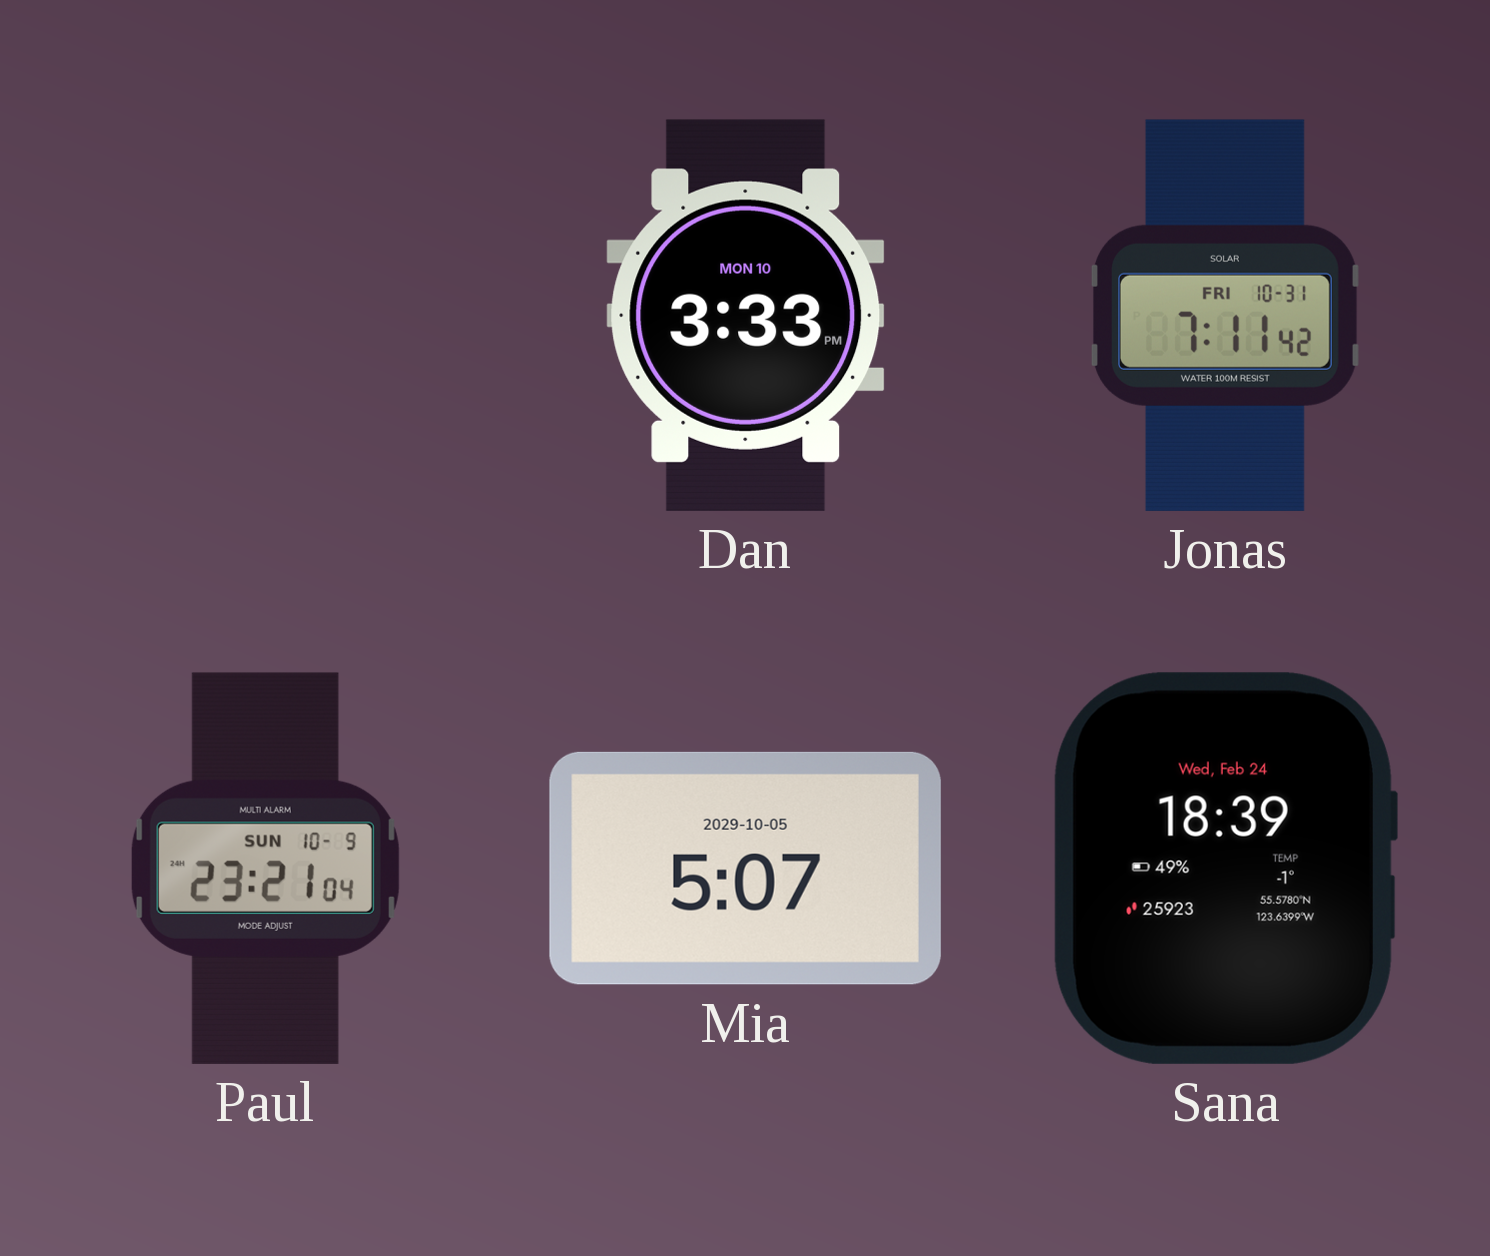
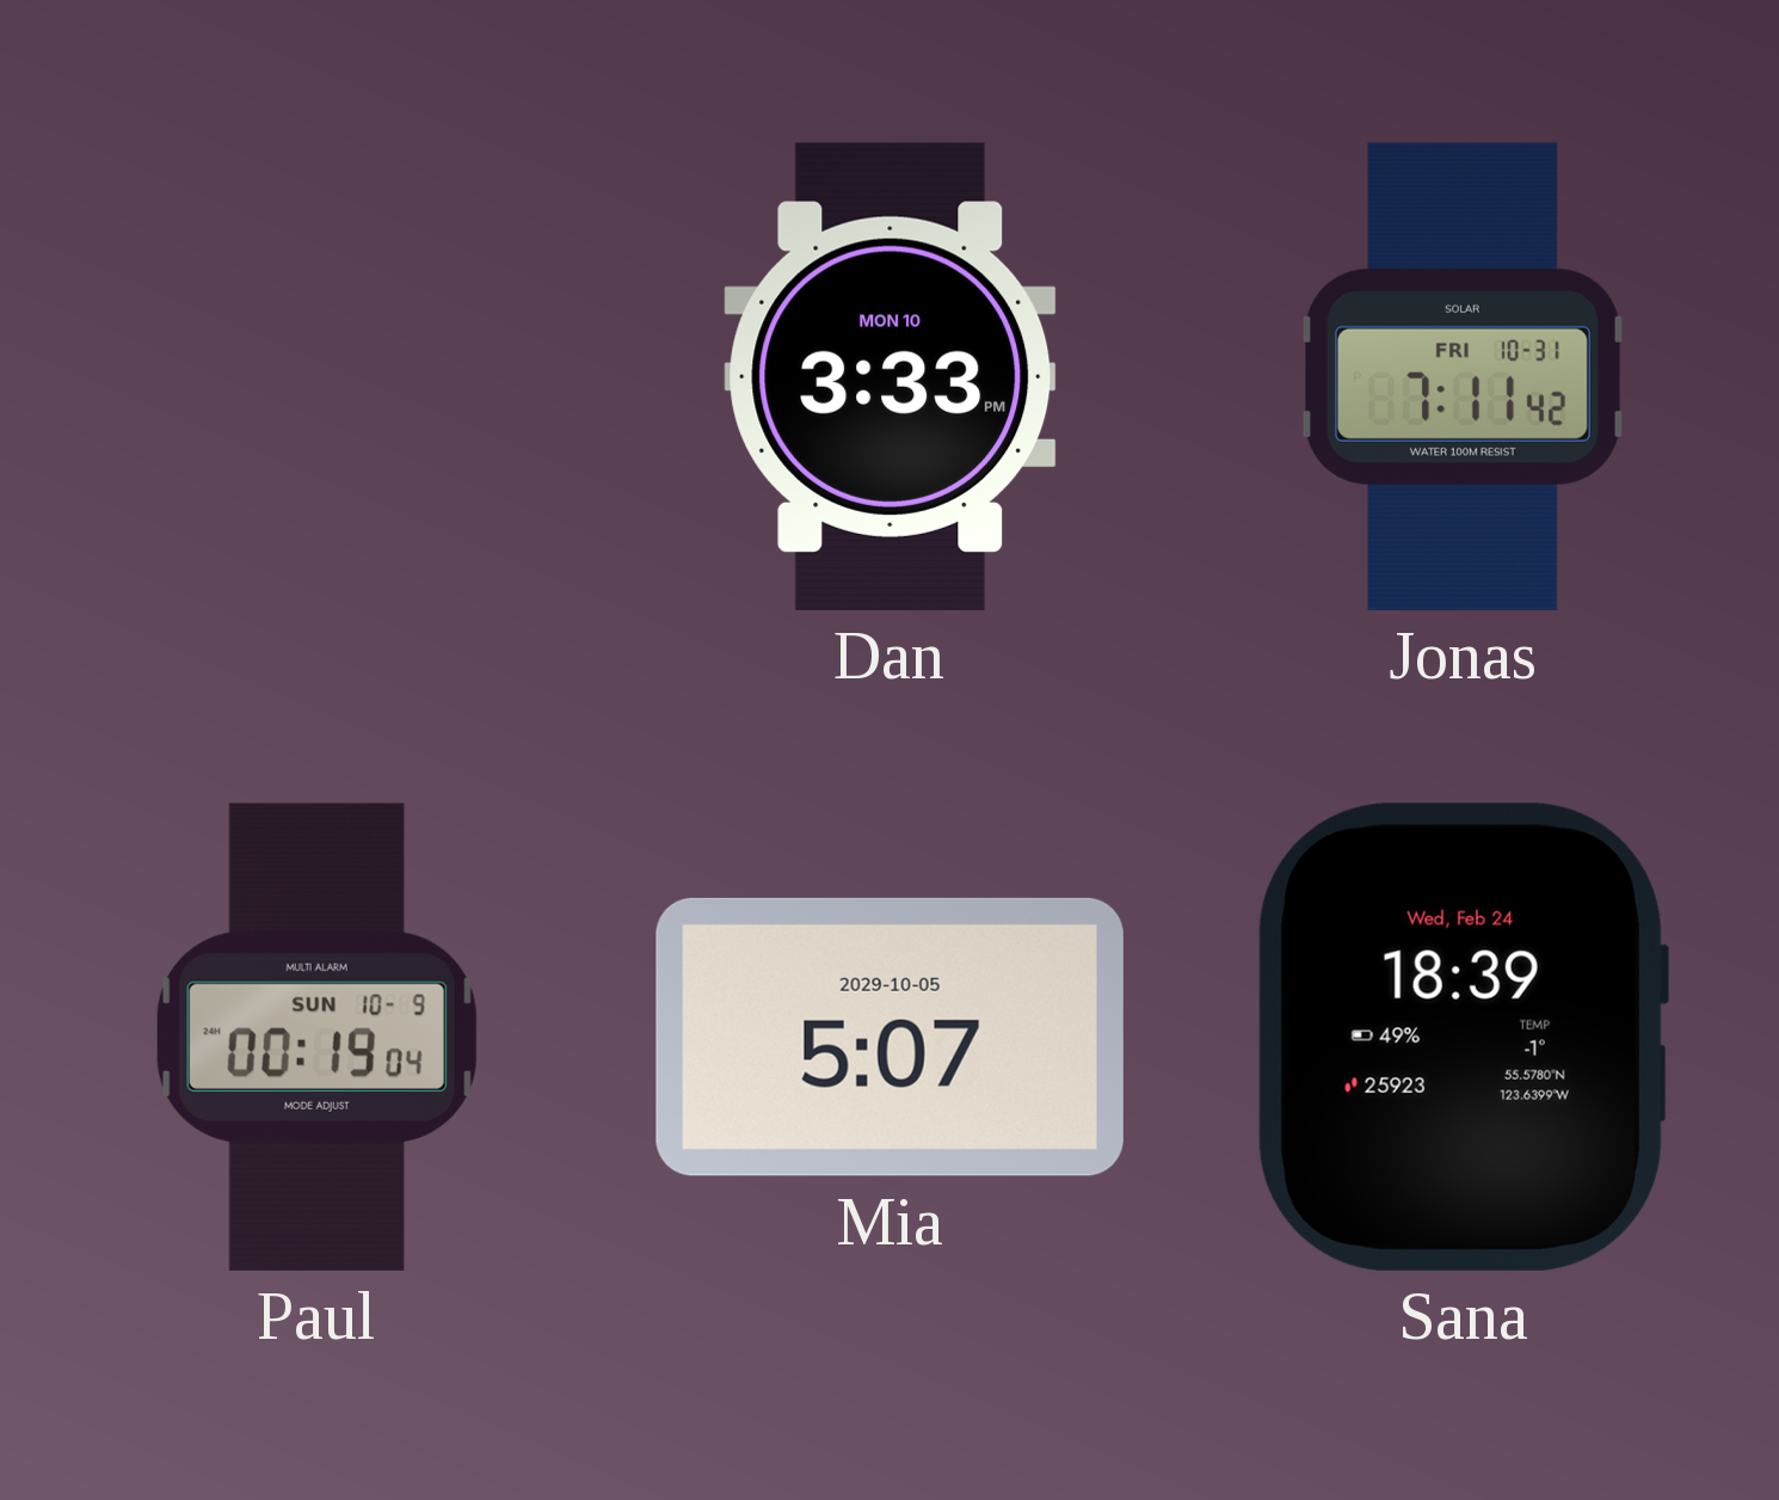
Paul: 23:21 -> 00:19 (316, 1037)
